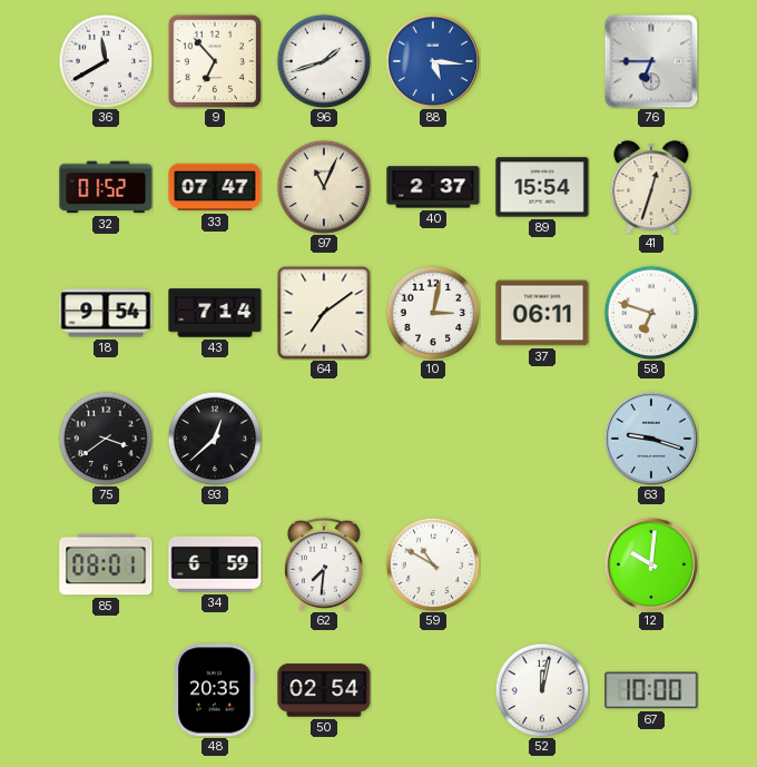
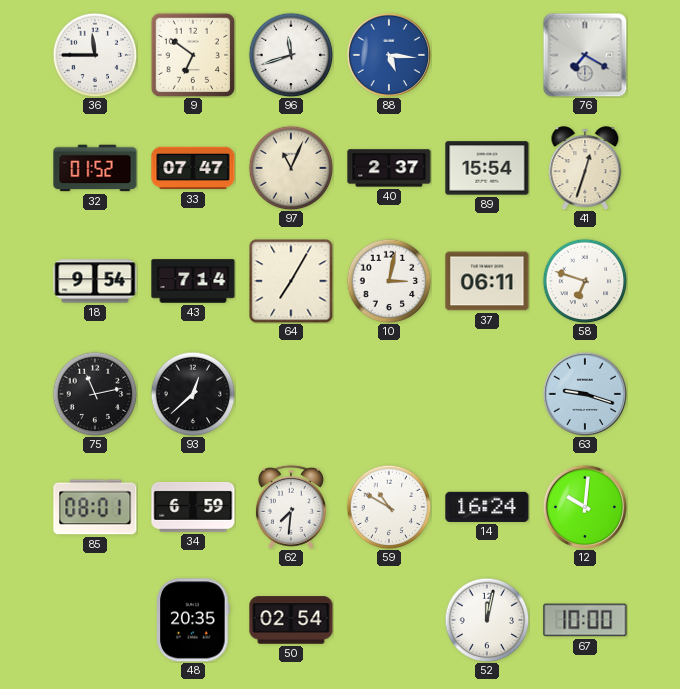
36: 11:40 -> 11:45 (95, 55)
9: 6:53 -> 6:51 (192, 54)
96: 1:42 -> 11:42 (291, 55)
76: 6:45 -> 7:20 (585, 55)
64: 7:09 -> 7:05 (291, 281)
75: 3:39 -> 11:13 (95, 394)
14: none -> 16:24 (487, 507)
